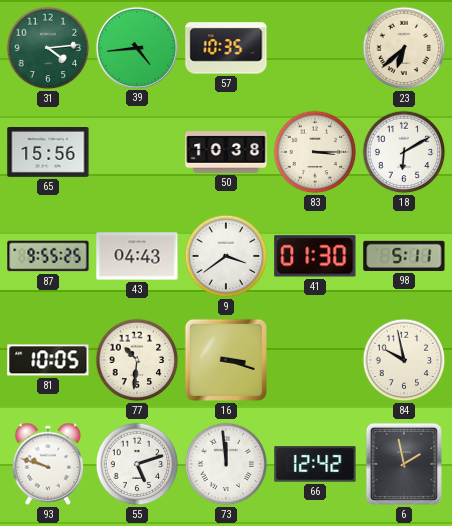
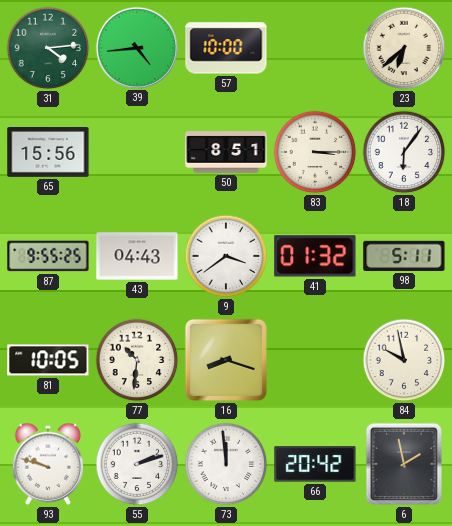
57: 10:35 -> 10:00 (226, 48)
50: 10:38 -> 8:51 (226, 152)
18: 6:10 -> 6:06 (404, 152)
41: 01:30 -> 01:32 (315, 256)
16: 3:18 -> 8:18 (226, 360)
55: 5:12 -> 2:12 (137, 464)
66: 12:42 -> 20:42 (315, 464)
